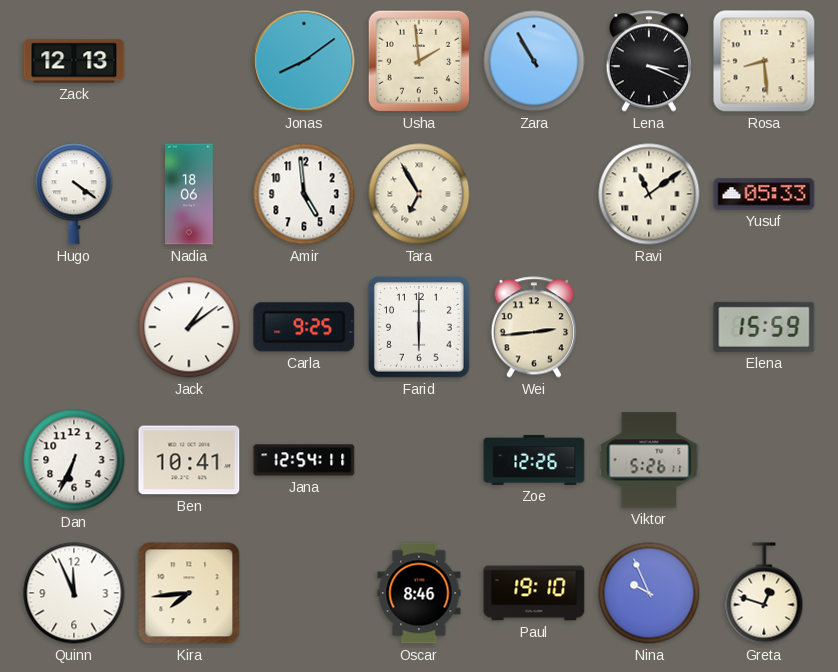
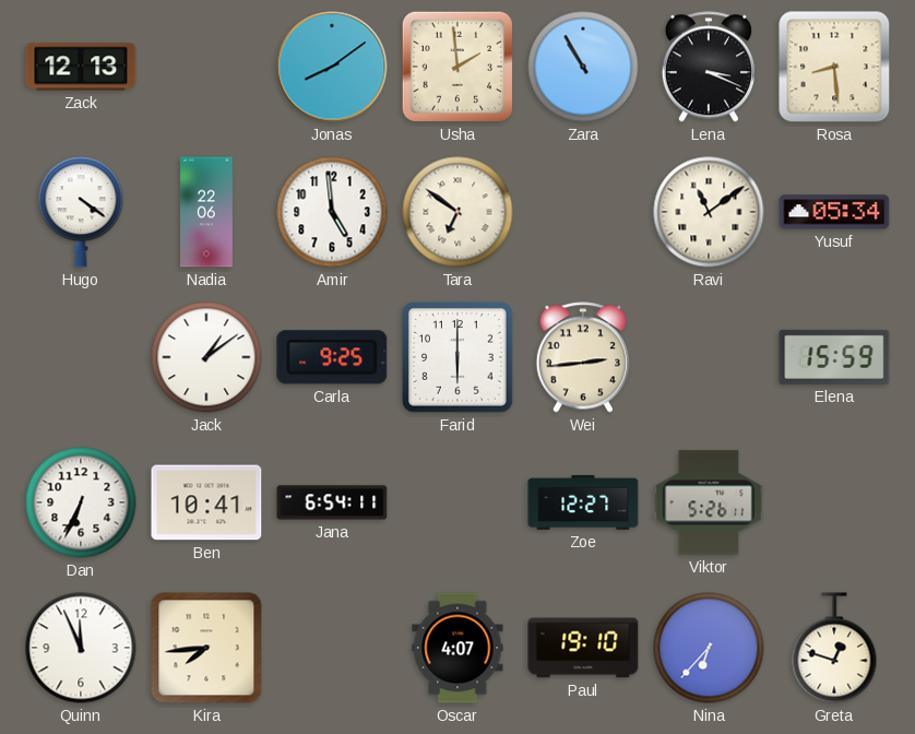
Nadia: 18:06 -> 22:06 (207, 212)
Tara: 6:55 -> 6:51 (458, 212)
Yusuf: 05:33 -> 05:34 (834, 212)
Jana: 12:54 -> 6:54 (332, 502)
Zoe: 12:26 -> 12:27 (583, 502)
Oscar: 8:46 -> 4:07 (458, 648)
Nina: 9:56 -> 6:37 (709, 648)
